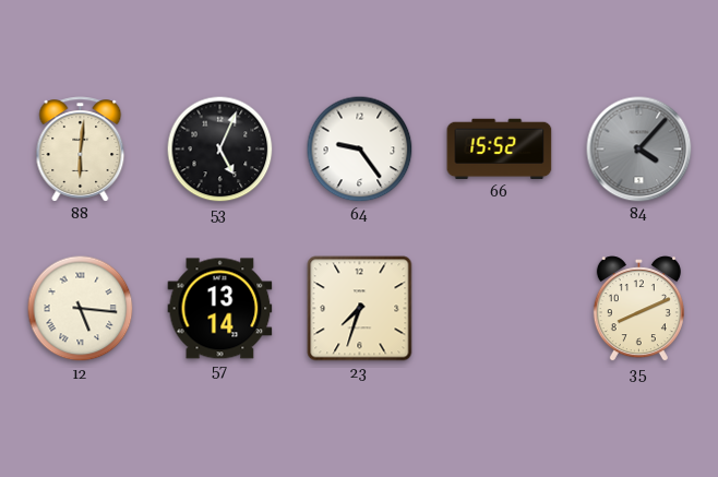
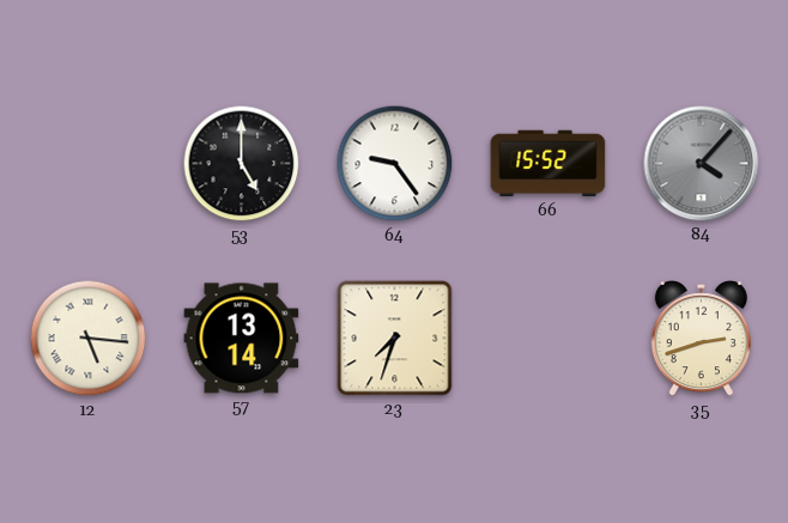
88: 6:01 -> none (81, 150)
53: 5:04 -> 5:00 (242, 164)
35: 8:11 -> 2:42 (701, 339)
